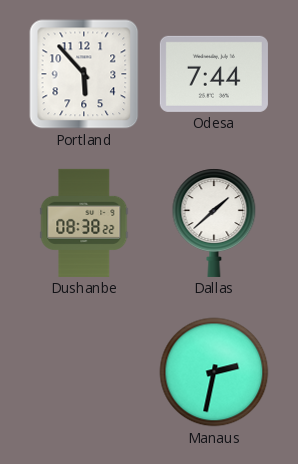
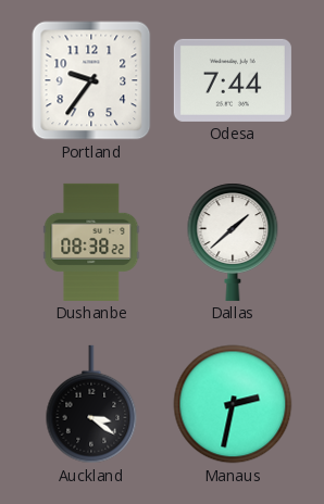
Portland: 5:53 -> 9:36 (91, 80)
Auckland: none -> 3:21 (91, 404)
